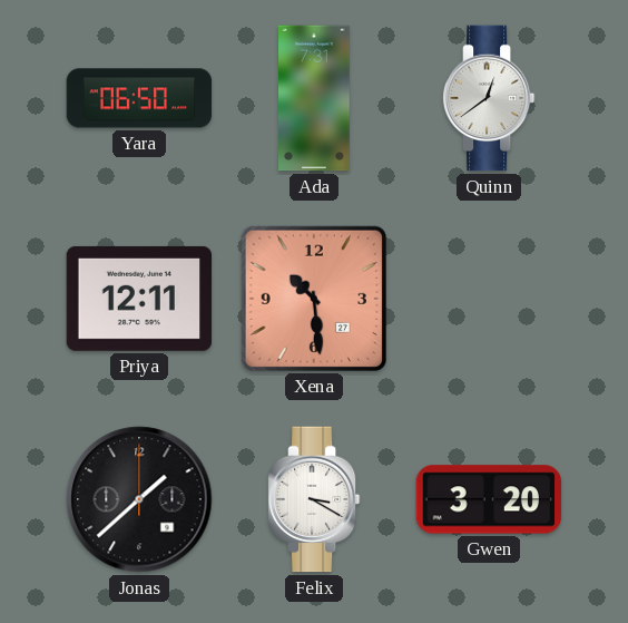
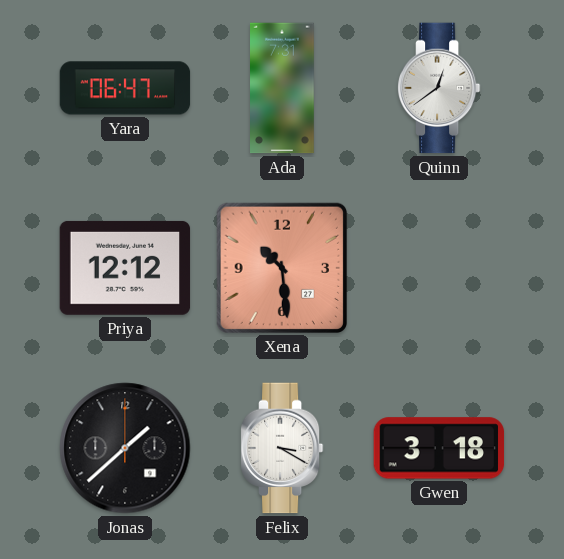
Yara: 06:50 -> 06:47 (125, 88)
Priya: 12:11 -> 12:12 (125, 268)
Gwen: 3:20 -> 3:18 (439, 448)
